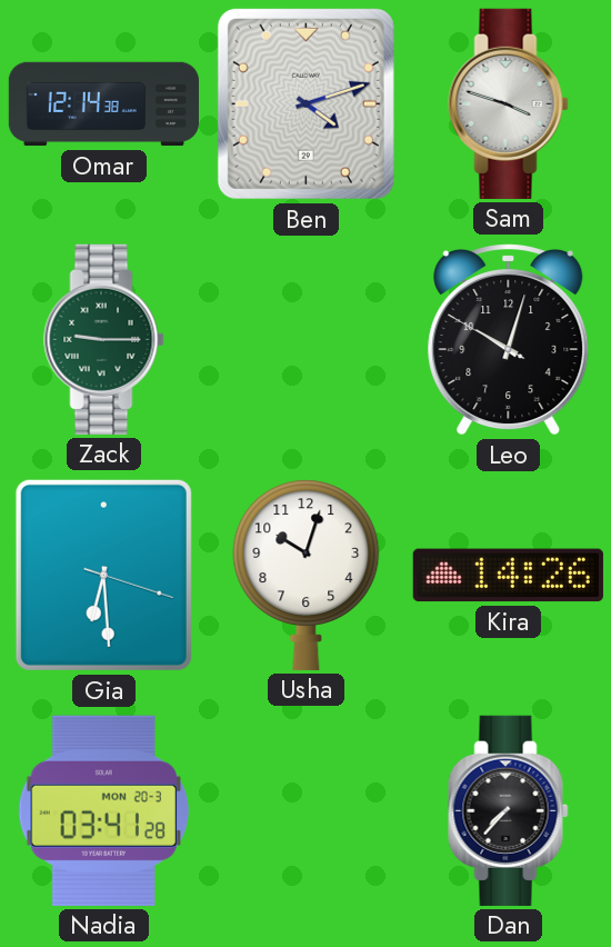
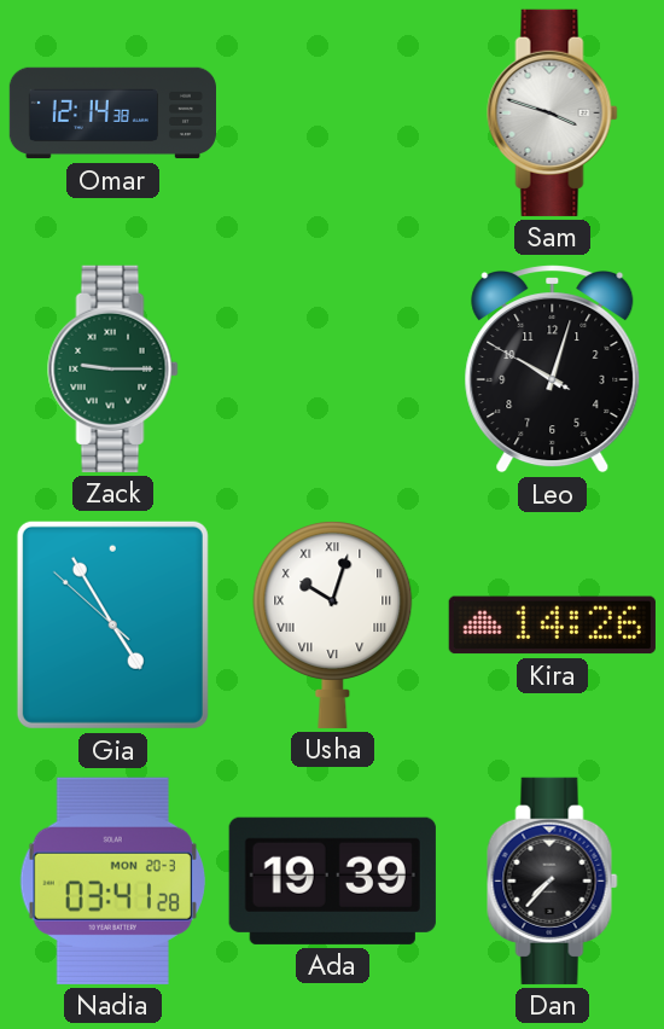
Ben: 4:12 -> none (305, 103)
Gia: 6:29 -> 4:54 (112, 624)
Usha numerals: Arabic -> Roman (333, 624)
Ada: none -> 19:39 (332, 880)
